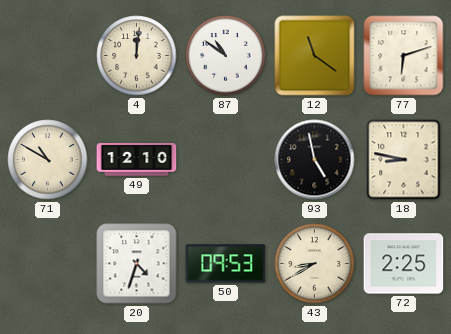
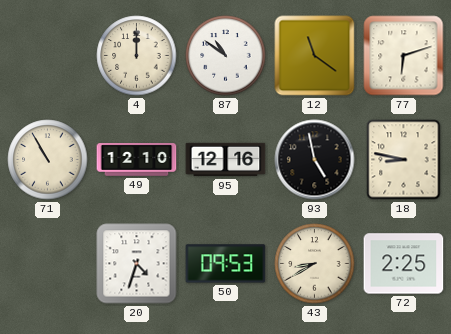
4: 12:01 -> 12:00 (137, 56)
71: 10:50 -> 10:55 (48, 160)
95: none -> 12:16 (226, 160)
